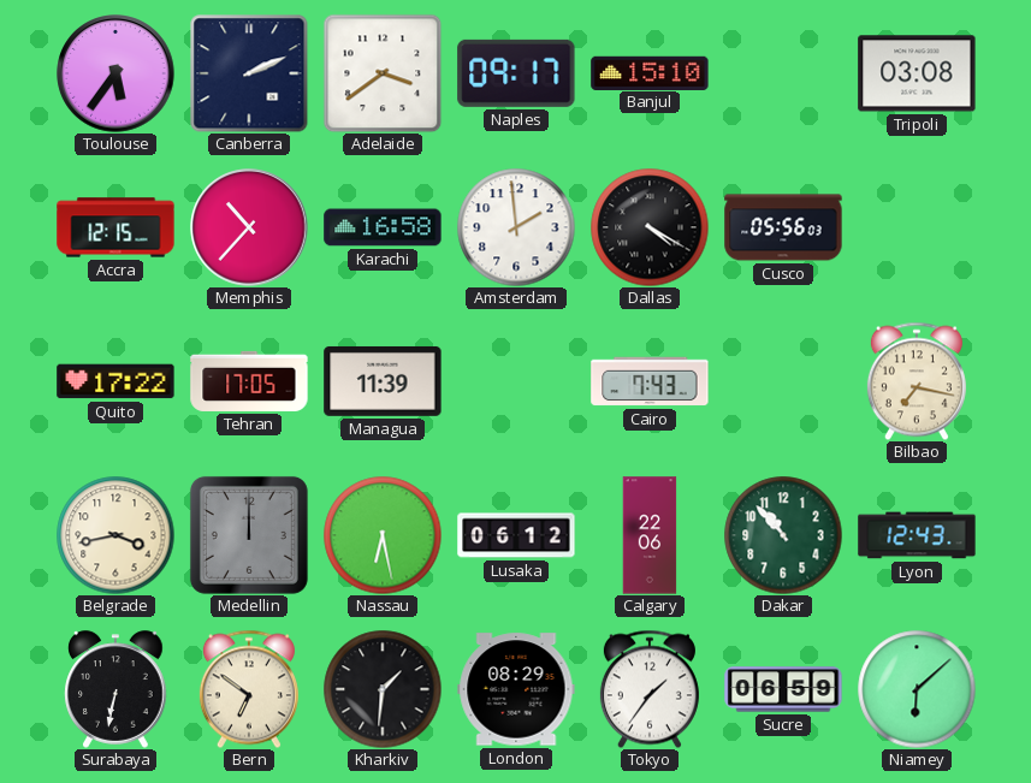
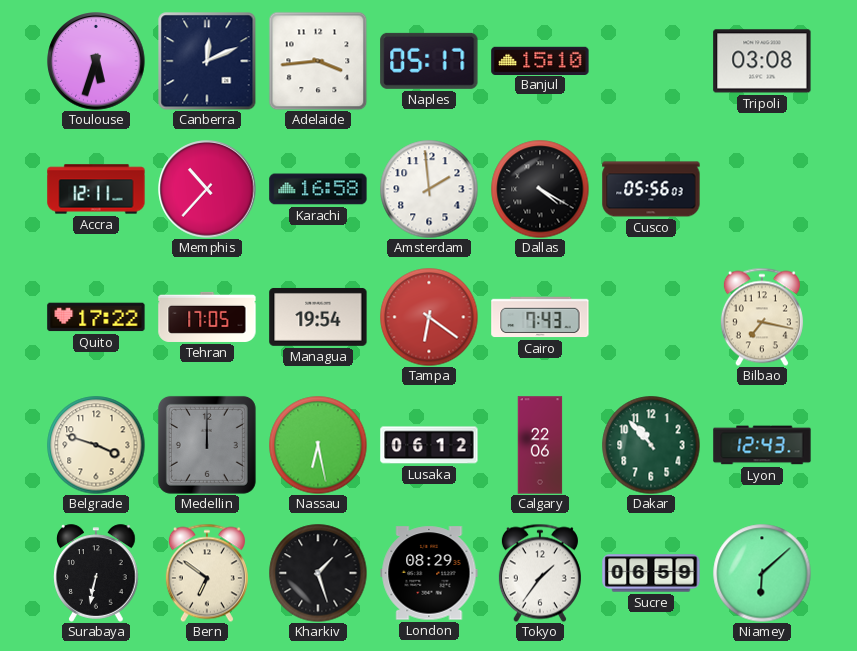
Toulouse: 5:36 -> 5:33 (96, 61)
Canberra: 2:11 -> 12:11 (207, 61)
Adelaide: 3:39 -> 3:44 (318, 61)
Naples: 09:17 -> 05:17 (429, 61)
Accra: 12:15 -> 12:11 (96, 189)
Managua: 11:39 -> 19:54 (318, 317)
Tampa: none -> 6:21 (429, 317)
Belgrade: 3:43 -> 3:48 (96, 445)
Kharkiv: 1:31 -> 1:27 (318, 573)
